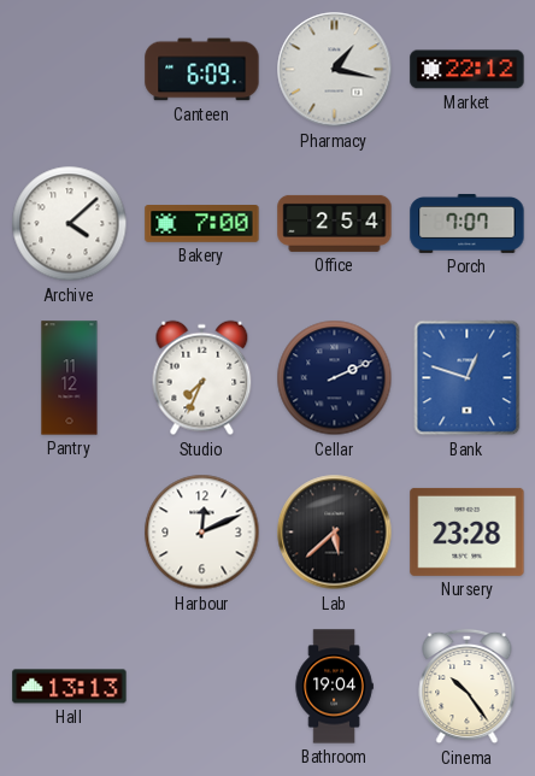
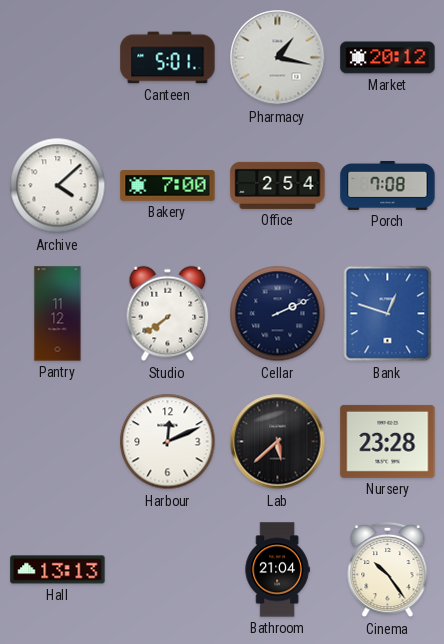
Canteen: 6:09 -> 5:01 (168, 58)
Market: 22:12 -> 20:12 (388, 58)
Porch: 7:07 -> 7:08 (388, 185)
Studio: 7:34 -> 7:39 (168, 314)
Bathroom: 19:04 -> 21:04 (277, 570)
